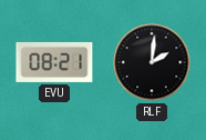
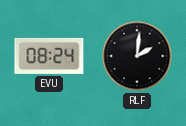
EVU: 08:21 -> 08:24 (49, 56)
